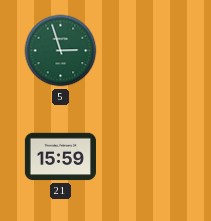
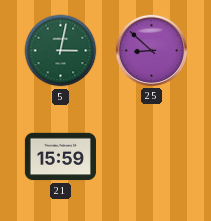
5: 2:57 -> 3:02 (61, 51)
25: none -> 8:52 (151, 50)
